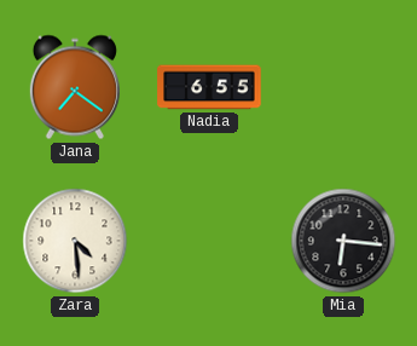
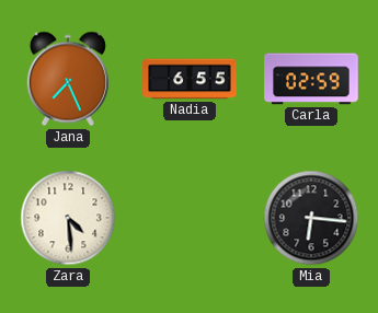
Jana: 7:21 -> 7:26 (68, 79)
Carla: none -> 02:59 (311, 79)
